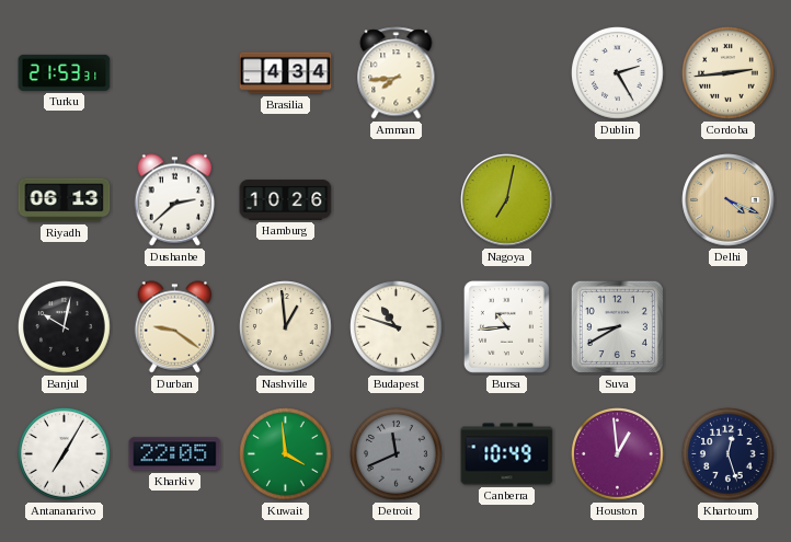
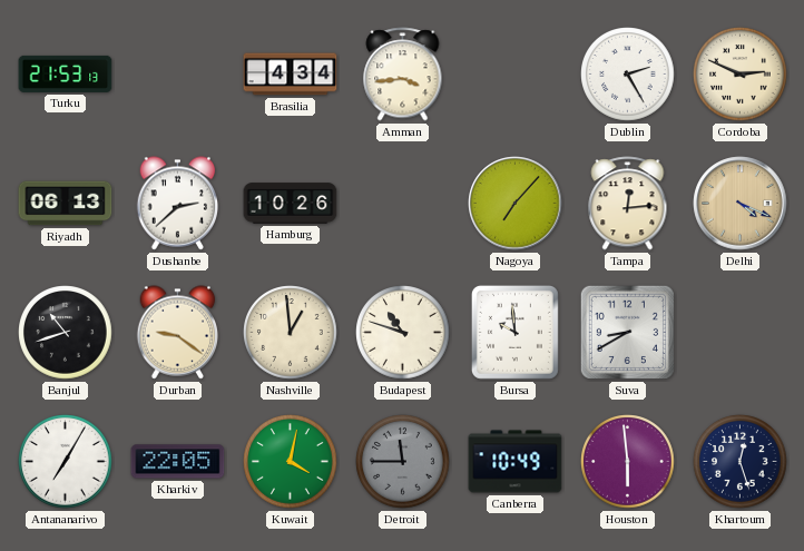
Turku: 21:53:31 -> 21:53:13 (66, 73)
Amman: 7:44 -> 3:44 (403, 75)
Cordoba: 2:44 -> 2:49 (741, 75)
Nagoya: 7:02 -> 7:07 (516, 204)
Tampa: none -> 12:14 (628, 204)
Banjul: 10:02 -> 10:42 (66, 333)
Bursa: 10:44 -> 9:59 (514, 332)
Kuwait: 3:59 -> 4:02 (291, 462)
Detroit: 11:41 -> 11:45 (403, 462)
Houston: 12:59 -> 5:59 (628, 462)
